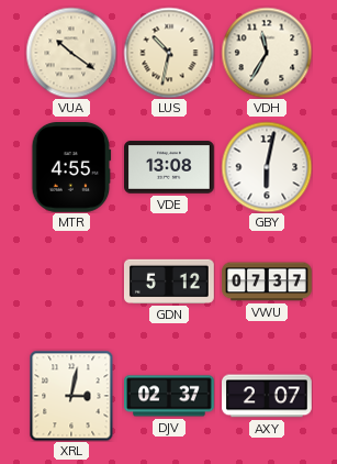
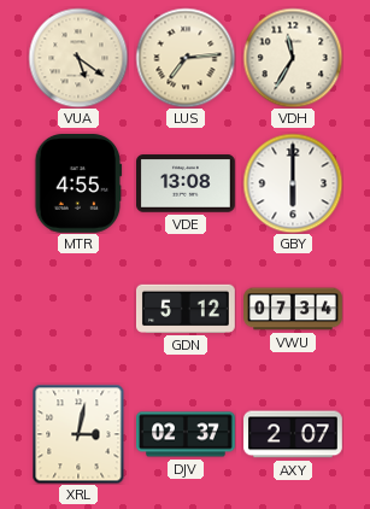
VUA: 10:21 -> 5:21 (78, 58)
LUS: 10:32 -> 7:14 (186, 58)
GBY: 6:02 -> 6:00 (293, 183)
VWU: 07:37 -> 07:34 (293, 309)
